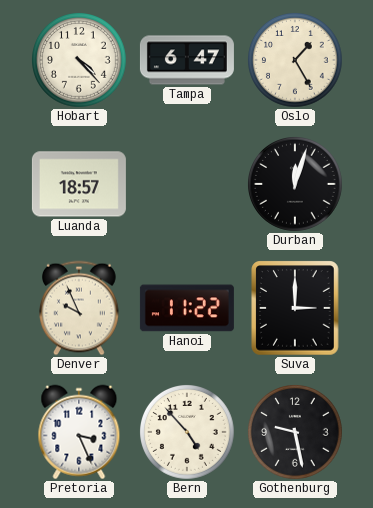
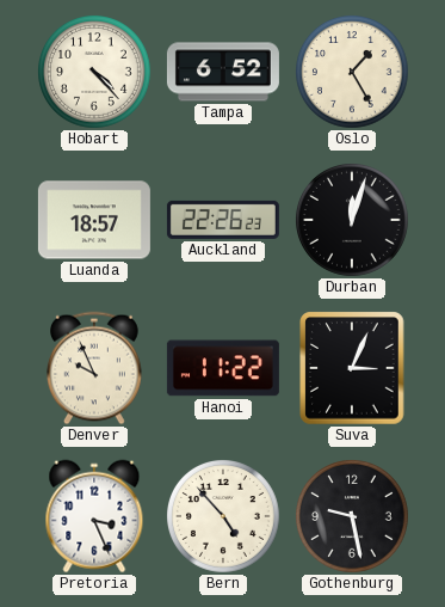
Tampa: 6:47 -> 6:52 (223, 72)
Auckland: none -> 22:26 (223, 220)
Suva: 3:00 -> 3:04 (352, 368)
